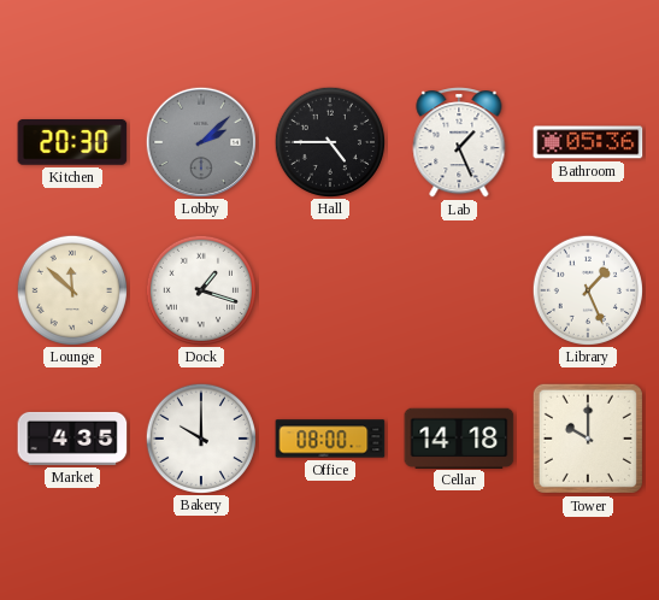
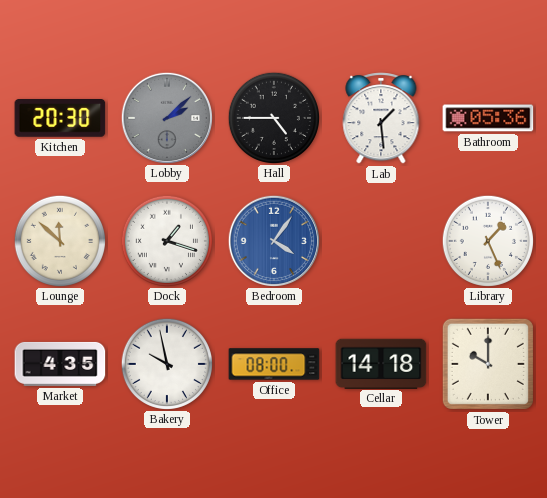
Lab: 1:26 -> 1:29 (381, 118)
Bedroom: none -> 4:06 (273, 240)
Bakery: 10:00 -> 9:58 (166, 363)
